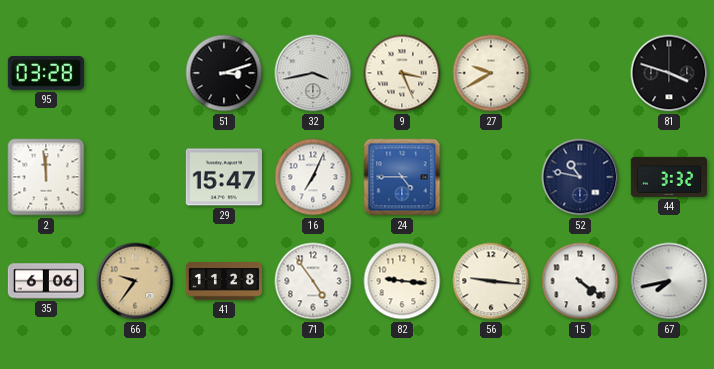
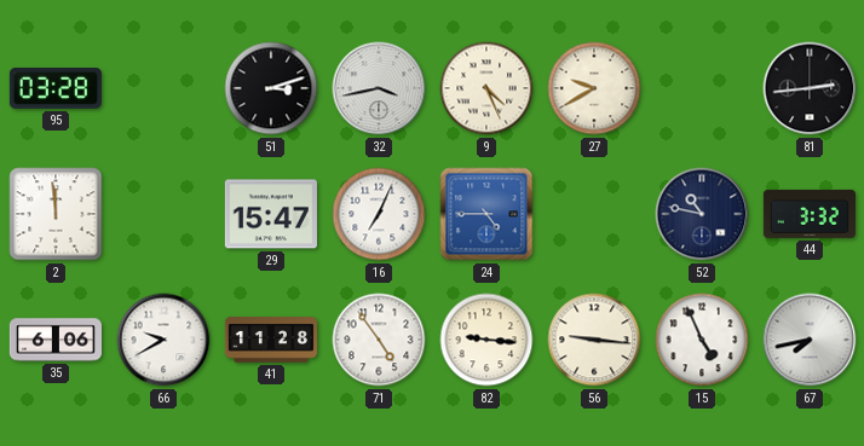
9: 3:26 -> 4:26 (486, 88)
81: 3:48 -> 2:44 (810, 88)
66: 9:36 -> 9:40 (163, 340)
66 dial: champagne -> white (163, 340)
15: 4:21 -> 4:56 (702, 340)
